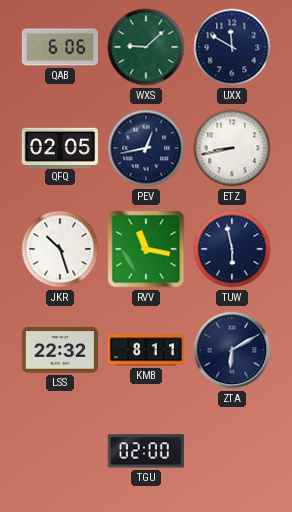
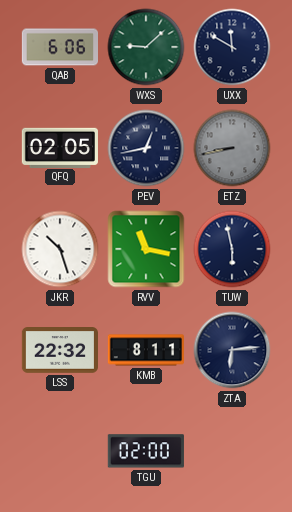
ETZ dial: white -> grey (232, 148)
ZTA: 6:10 -> 6:14 (232, 350)
